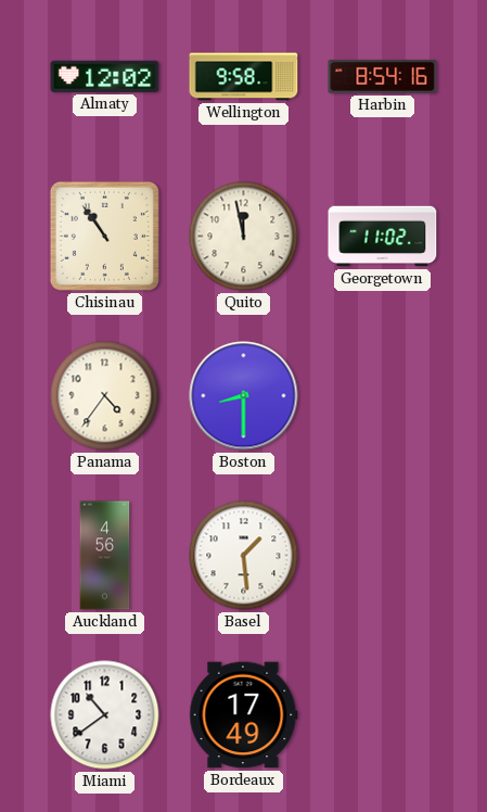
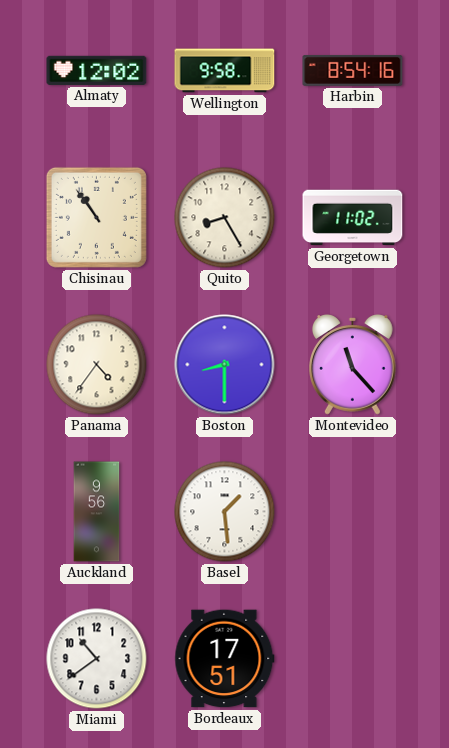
Quito: 11:58 -> 8:25 (225, 218)
Montevideo: none -> 11:23 (353, 365)
Auckland: 4:56 -> 9:56 (97, 512)
Bordeaux: 17:49 -> 17:51 (225, 659)
